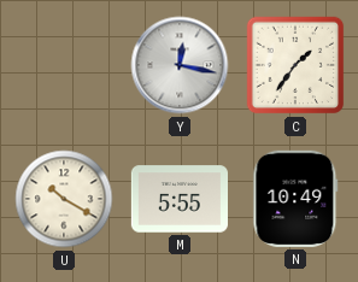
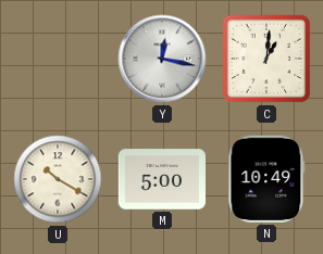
C: 1:36 -> 1:01 (266, 59)
M: 5:55 -> 5:00 (161, 179)
